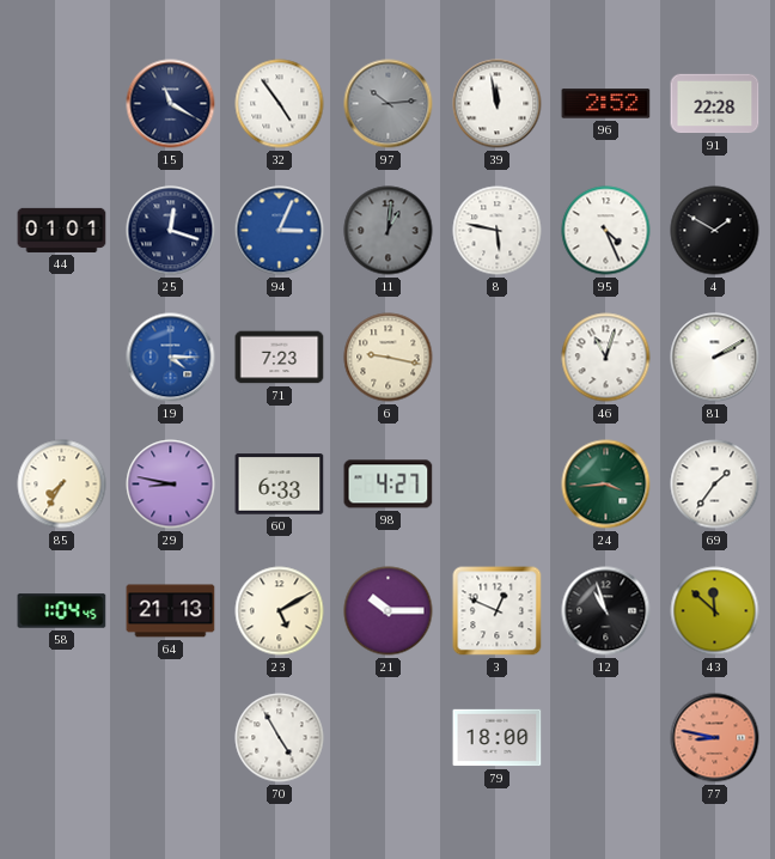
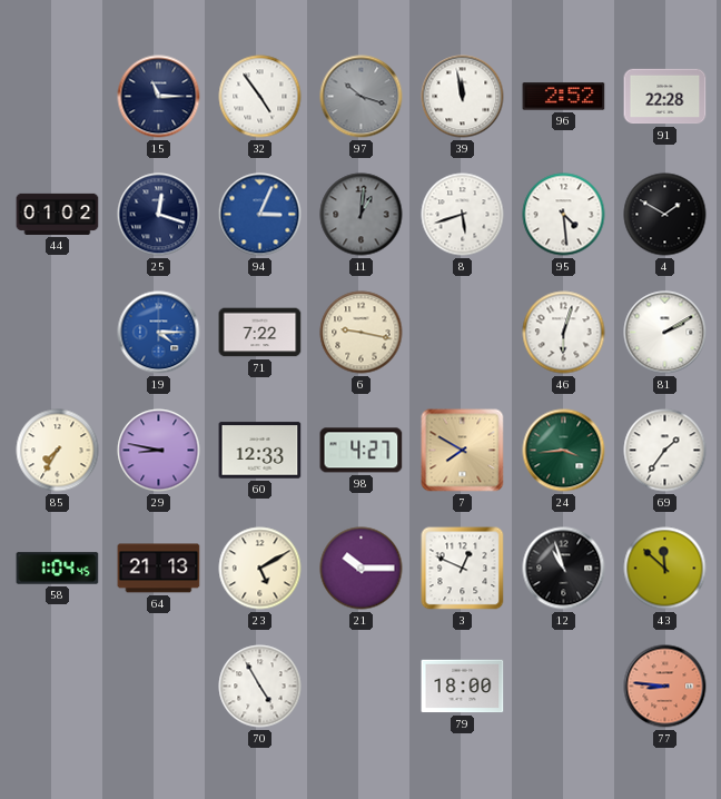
15: 11:20 -> 11:15 (159, 97)
97: 10:14 -> 10:18 (362, 97)
44: 01:01 -> 01:02 (58, 214)
8: 5:47 -> 5:42 (463, 215)
95: 4:26 -> 4:29 (564, 215)
71: 7:23 -> 7:22 (260, 333)
46: 11:03 -> 6:03 (564, 333)
60: 6:33 -> 12:33 (260, 451)
7: none -> 7:50 (463, 451)
77: 8:47 -> 8:46 (665, 687)
